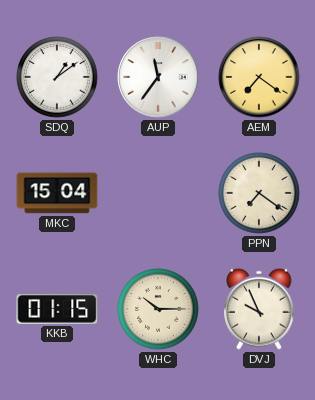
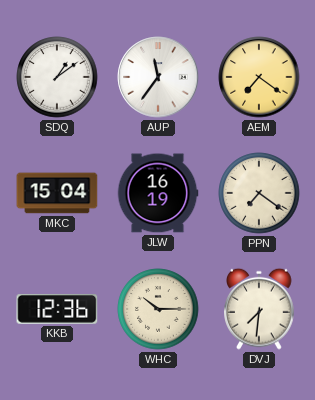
JLW: none -> 16:19 (158, 193)
KKB: 01:15 -> 12:36 (57, 310)
DVJ: 9:56 -> 7:31 (259, 309)
